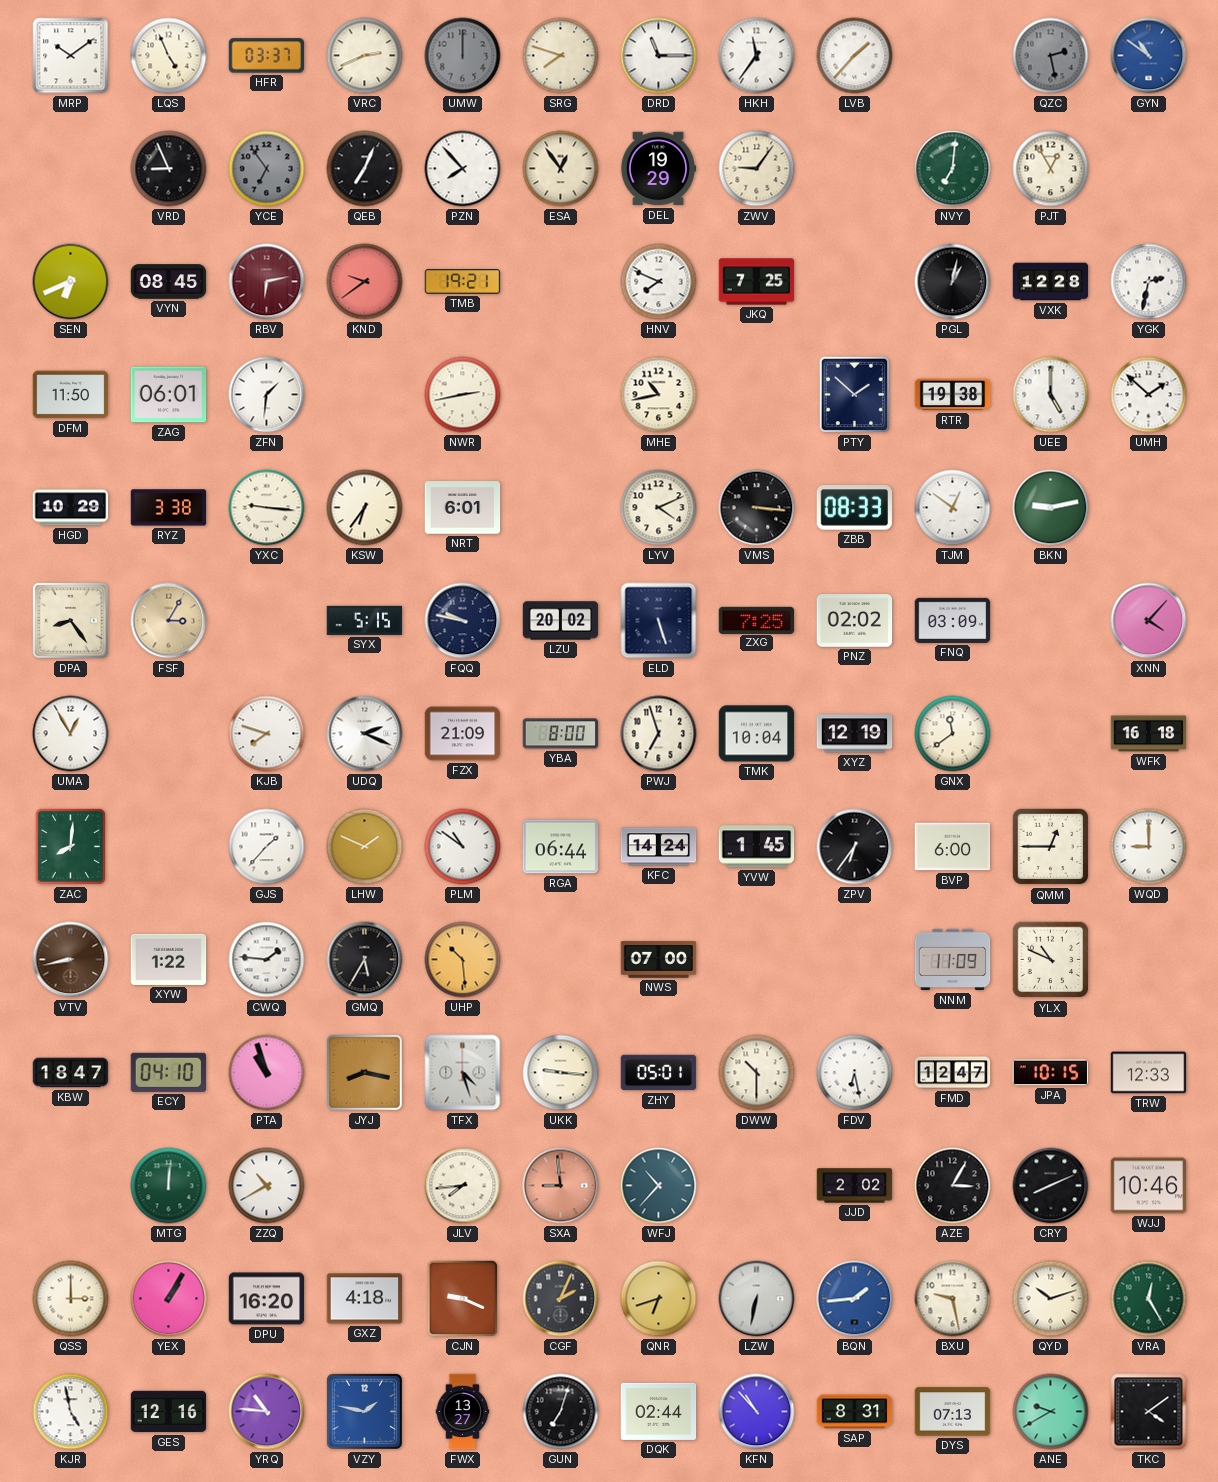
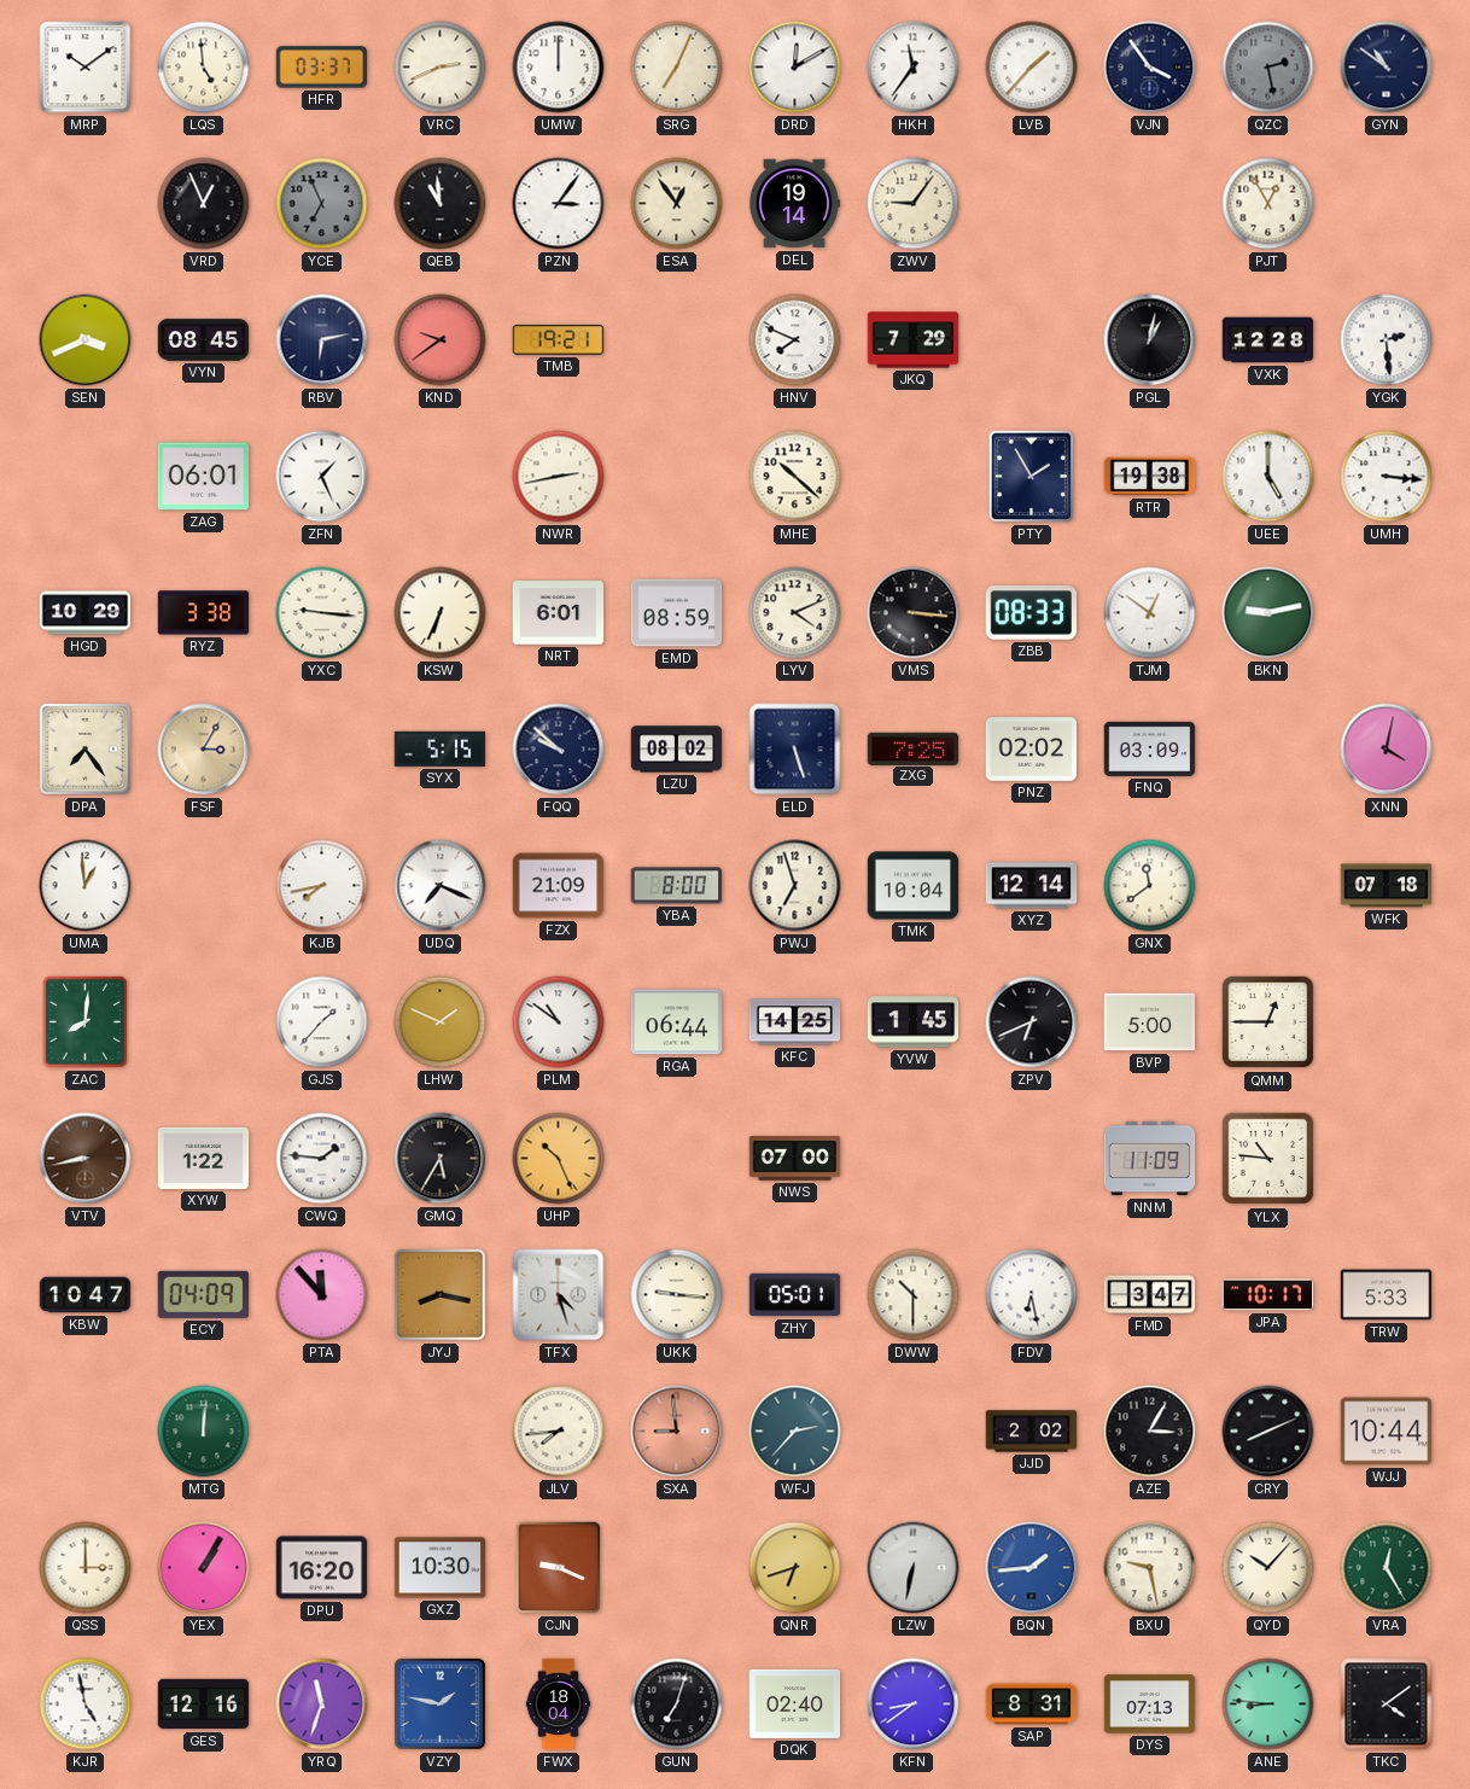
LQS: 4:56 -> 4:59 (204, 68)
UMW dial: grey -> white (559, 68)
SRG: 7:48 -> 7:04 (677, 68)
DRD: 11:15 -> 12:10 (795, 68)
VJN: none -> 3:54 (1150, 68)
GYN dial: blue -> navy (1387, 68)
VRD: 8:56 -> 12:56 (204, 204)
YCE: 6:54 -> 6:56 (322, 204)
QEB: 7:04 -> 10:59 (441, 204)
PZN: 7:53 -> 3:06 (559, 204)
DEL: 19:29 -> 19:14 (794, 204)
NVY: 7:01 -> none (953, 169)
SEN: 6:41 -> 3:41 (86, 340)
RBV dial: burgundy -> navy (322, 340)
JKQ: 7:25 -> 7:29 (914, 340)
YGK: 2:32 -> 2:29 (1387, 340)
DFM: 11:50 -> none (71, 395)
ZFN: 1:31 -> 1:26 (322, 477)
MHE: 10:43 -> 10:22 (795, 477)
PTY: 1:52 -> 1:55 (1032, 477)
UMH: 1:52 -> 3:16 (1387, 477)
KSW: 6:36 -> 6:34 (441, 613)
EMD: none -> 08:59 (677, 613)
DPA: 8:24 -> 7:24 (84, 748)
FQQ: 9:47 -> 9:52 (559, 750)
LZU: 20:02 -> 08:02 (677, 750)
XNN: 4:07 -> 4:02 (1387, 750)
UMA: 12:55 -> 12:59 (86, 886)
KJB: 7:48 -> 7:43 (322, 886)
UDQ: 2:19 -> 7:19 (441, 886)
XYZ: 12:19 -> 12:14 (1032, 886)
WFK: 16:18 -> 07:18 (1387, 886)
KFC: 14:24 -> 14:25 (795, 1022)
ZPV: 6:36 -> 6:41 (1032, 1022)
BVP: 6:00 -> 5:00 (1150, 1022)
WQD: 9:00 -> none (1149, 847)
UHP: 10:29 -> 10:26 (559, 1159)
YLX: 10:49 -> 10:46 (1268, 1159)
KBW: 18:47 -> 10:47 (86, 1295)
ECY: 04:10 -> 04:09 (203, 1294)
PTA: 10:57 -> 11:53 (322, 1295)
FMD: 12:47 -> 3:47 (1150, 1295)
JPA: 10:15 -> 10:17 (1268, 1295)
TRW: 12:33 -> 5:33 (1387, 1295)
ZZQ: 10:40 -> none (267, 1186)
WFJ: 10:37 -> 2:37 (795, 1432)
WJJ: 10:46 -> 10:44 (1387, 1432)
GXZ: 4:18 -> 10:30 (441, 1568)
CGF: 2:04 -> none (561, 1299)
QYD: 10:12 -> 10:07 (1268, 1568)
YRQ: 10:46 -> 11:33 (322, 1704)
FWX: 13:27 -> 18:04 (559, 1704)
DQK: 02:44 -> 02:40 (795, 1703)
KFN: 10:53 -> 8:39 (914, 1704)
ANE: 9:40 -> 8:46 (1268, 1704)
